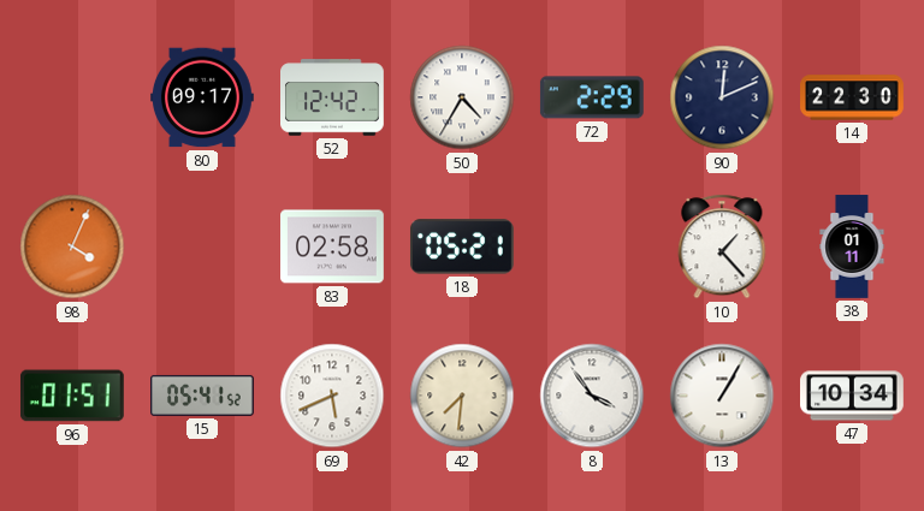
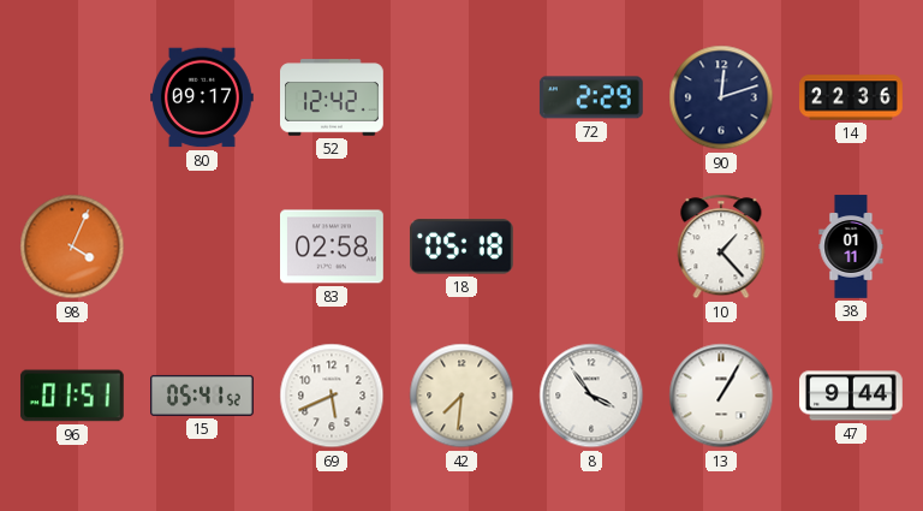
50: 4:35 -> none (462, 97)
90: 12:11 -> 12:12 (721, 97)
14: 22:30 -> 22:36 (851, 97)
18: 05:21 -> 05:18 (461, 246)
47: 10:34 -> 9:44 (851, 396)
